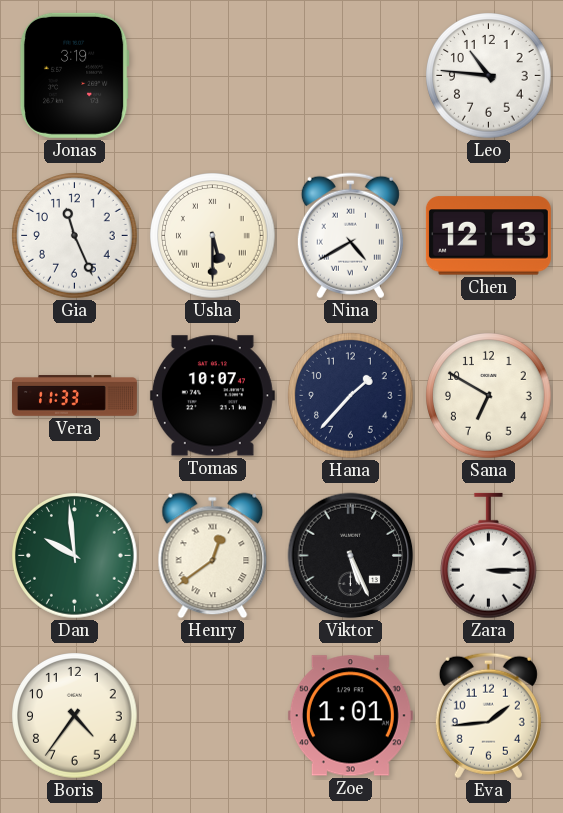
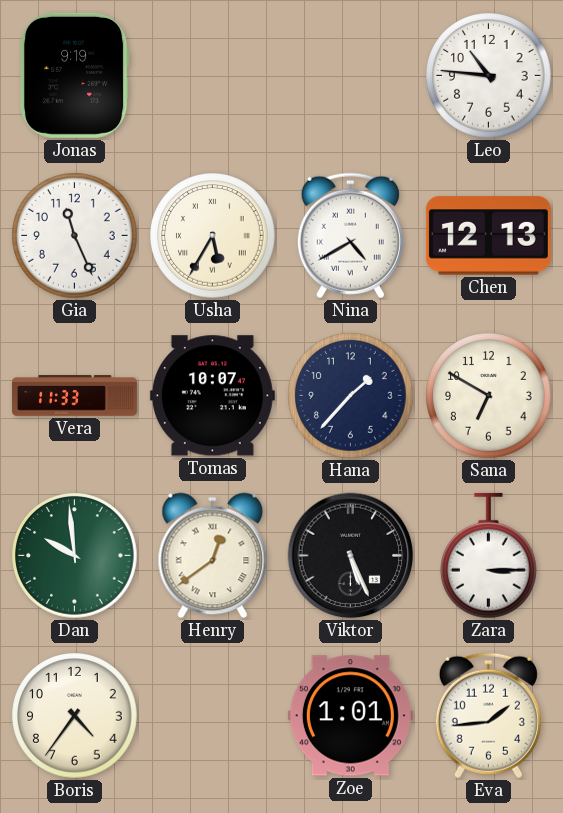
Jonas: 3:19 -> 9:19 (74, 75)
Usha: 5:30 -> 5:35 (213, 236)
